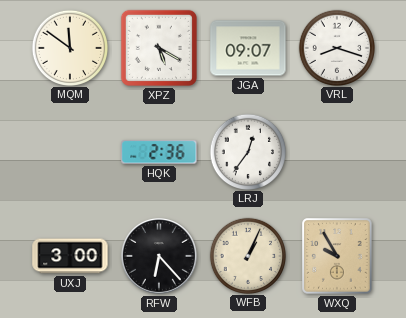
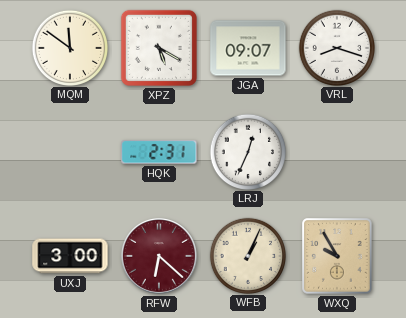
HQK: 2:36 -> 2:31 (159, 152)
LRJ: 12:36 -> 12:34 (247, 151)
RFW: 6:23 -> 6:22 (159, 256)
RFW dial: black -> burgundy (159, 256)
